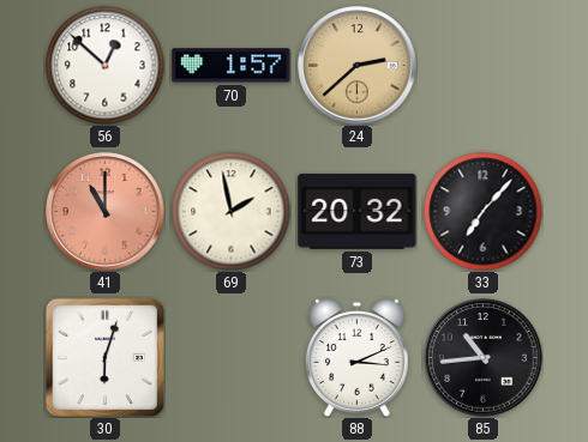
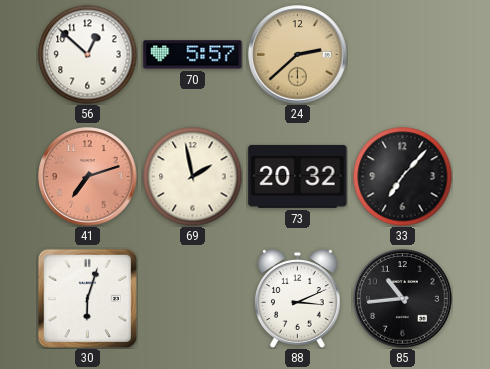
70: 1:57 -> 5:57 (193, 55)
41: 11:00 -> 7:12 (88, 177)
